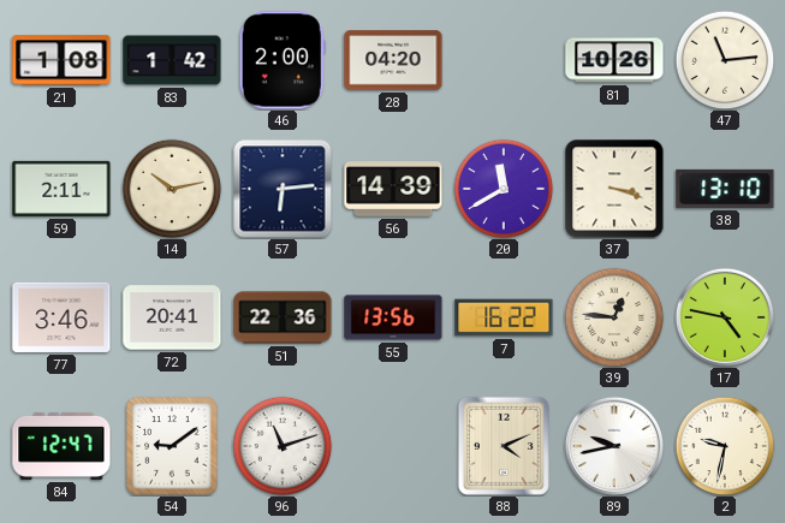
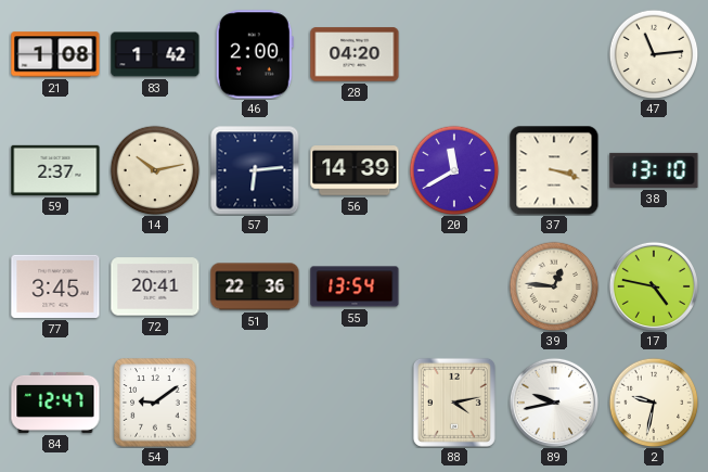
81: 10:26 -> none (614, 60)
59: 2:11 -> 2:37 (55, 170)
77: 3:46 -> 3:45 (55, 286)
55: 13:56 -> 13:54 (355, 286)
7: 16:22 -> none (504, 317)
96: 11:12 -> none (283, 446)
88: 4:11 -> 4:13 (454, 403)
